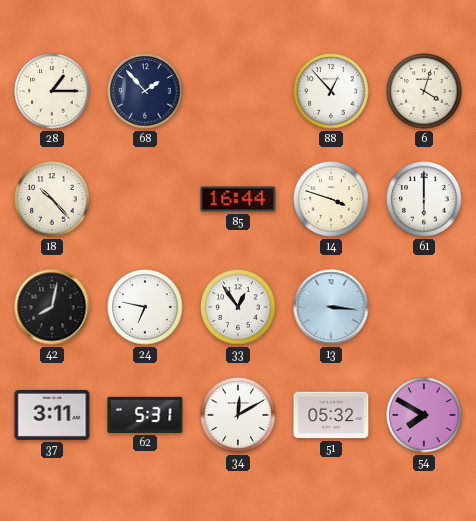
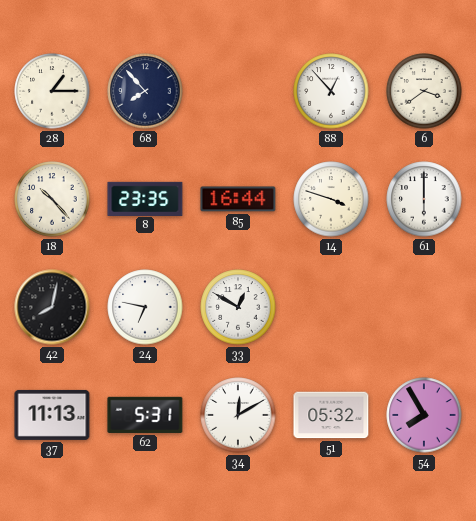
68: 1:53 -> 7:53 (145, 91)
6: 4:03 -> 3:39 (424, 91)
8: none -> 23:35 (145, 198)
33: 12:54 -> 12:50 (238, 307)
13: 3:16 -> none (331, 307)
37: 3:11 -> 11:13 (52, 415)
54: 7:50 -> 7:55 (424, 415)
